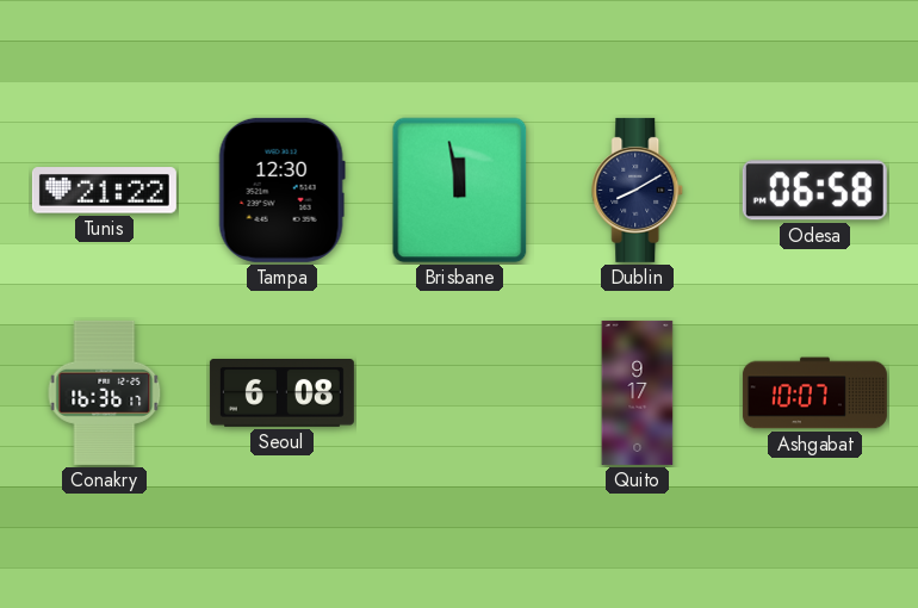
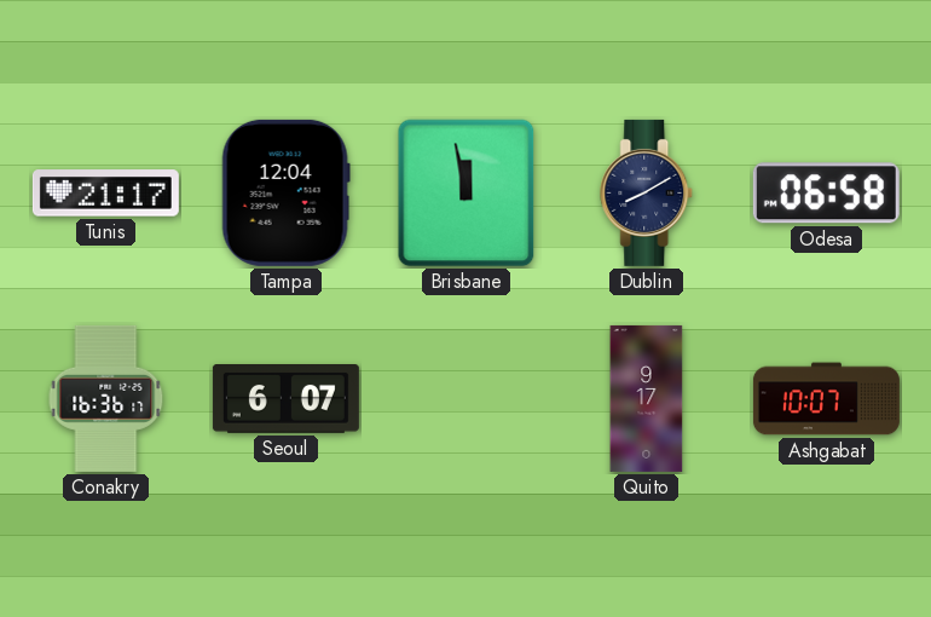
Tunis: 21:22 -> 21:17 (105, 194)
Tampa: 12:30 -> 12:04 (285, 192)
Seoul: 6:08 -> 6:07 (285, 399)
